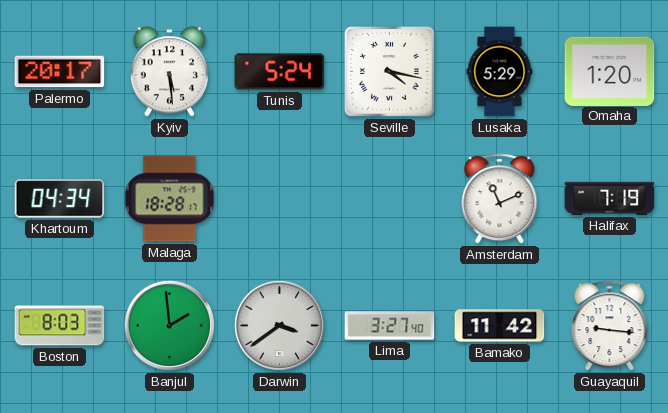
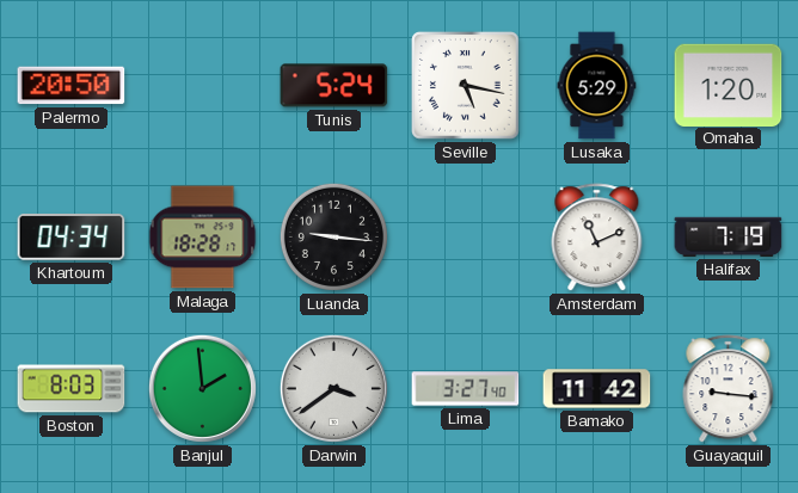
Palermo: 20:17 -> 20:50 (72, 86)
Kyiv: 5:29 -> none (169, 72)
Seville: 4:17 -> 5:17 (466, 86)
Luanda: none -> 9:16 (333, 236)
